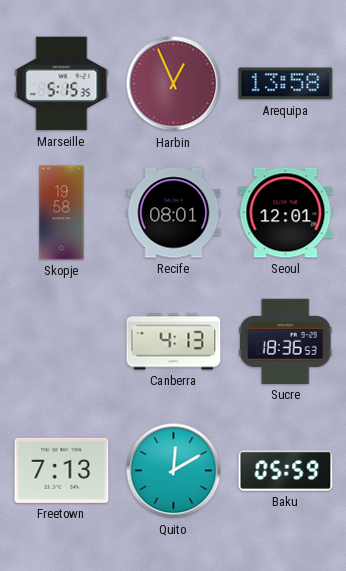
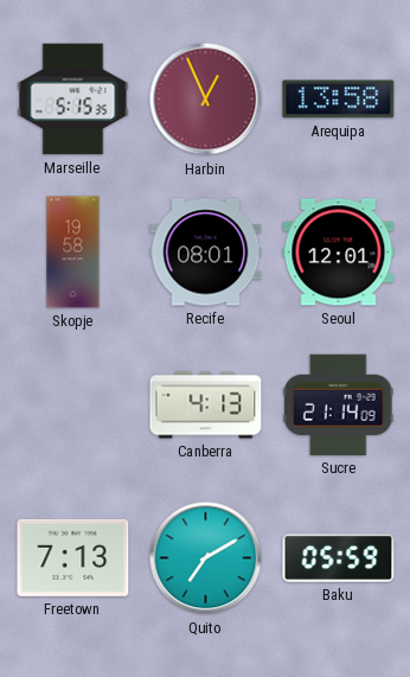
Sucre: 18:36 -> 21:14 (338, 404)
Quito: 12:10 -> 7:10 (206, 558)
